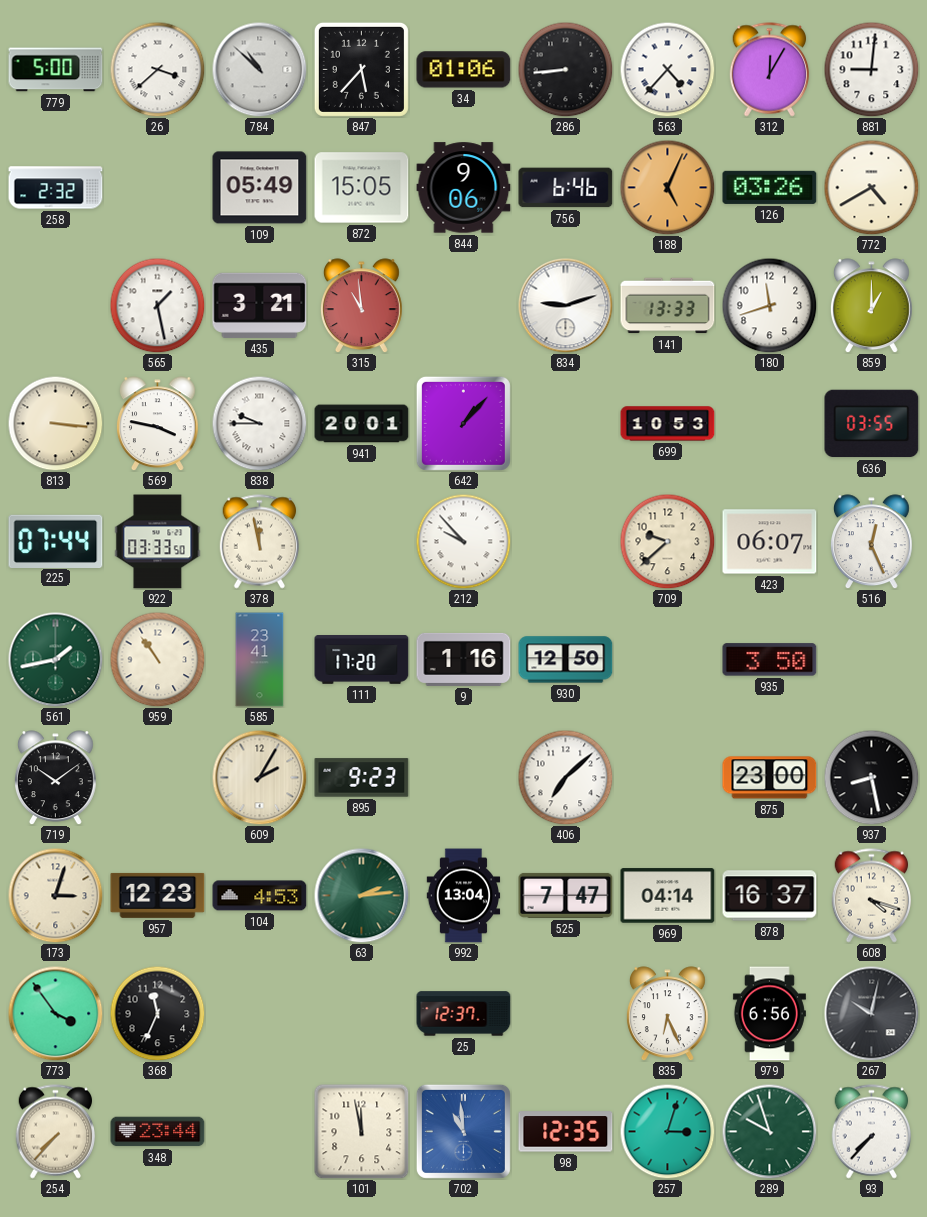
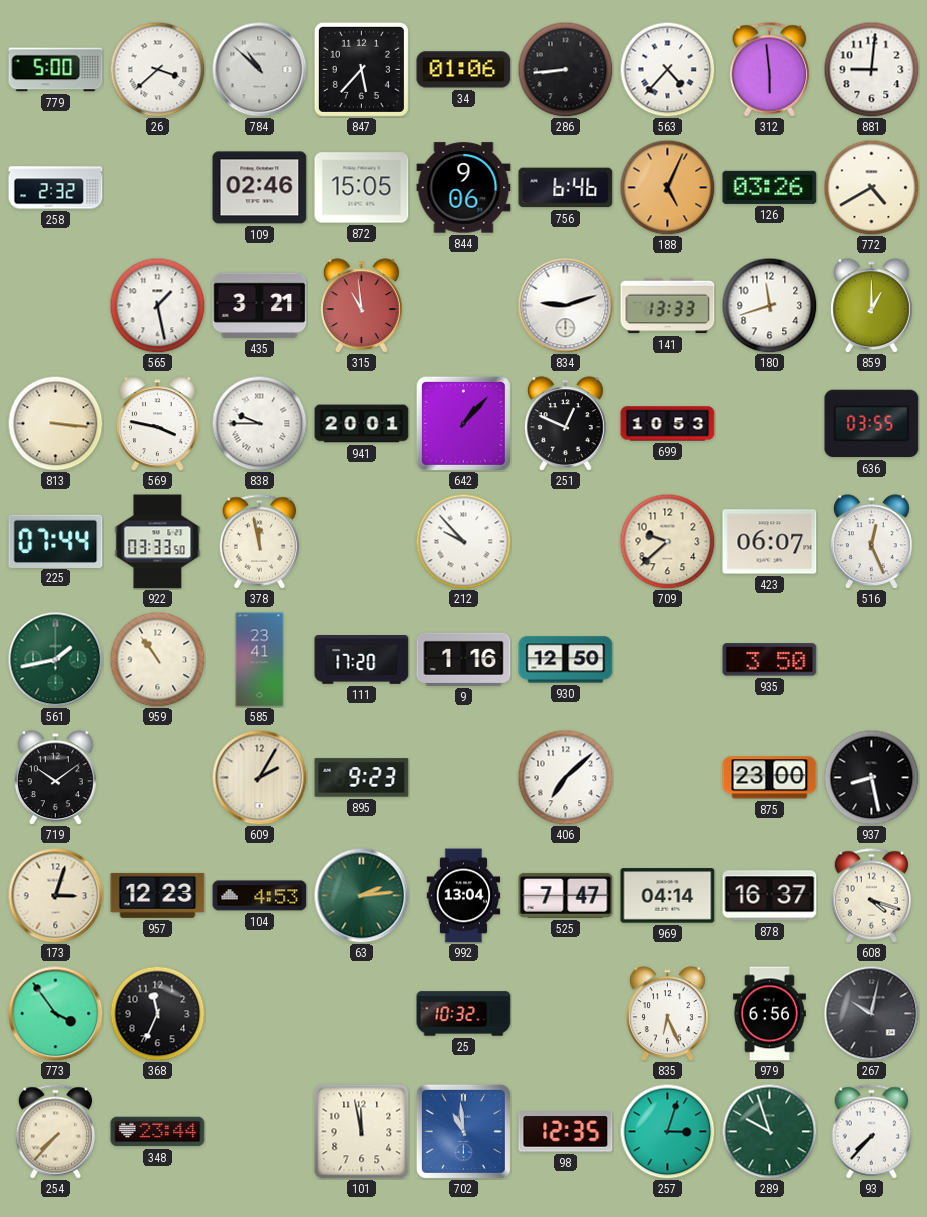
312: 12:05 -> 5:59 (770, 70)
109: 05:49 -> 02:46 (260, 188)
251: none -> 12:49 (565, 424)
25: 12:37 -> 10:32 (464, 1014)
